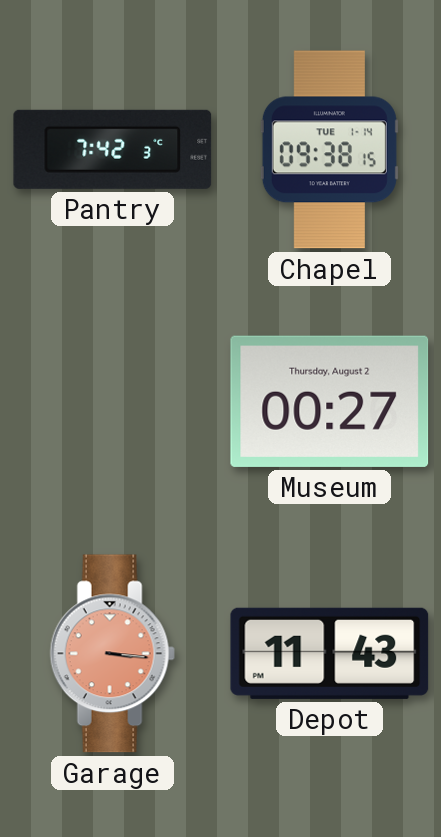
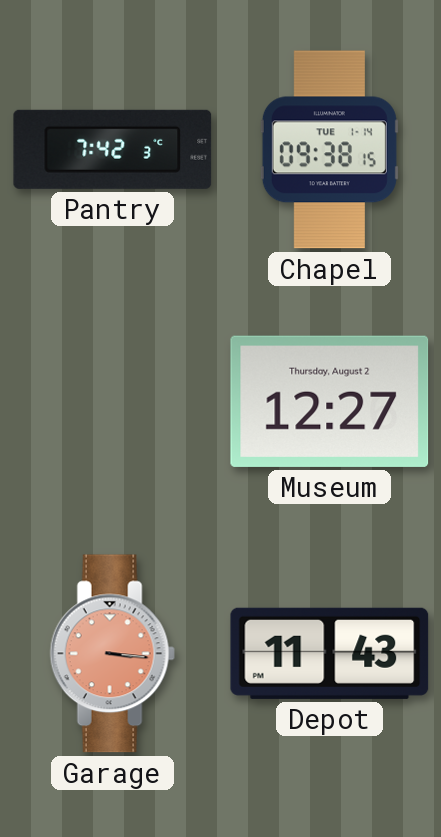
Museum: 00:27 -> 12:27 (330, 401)
